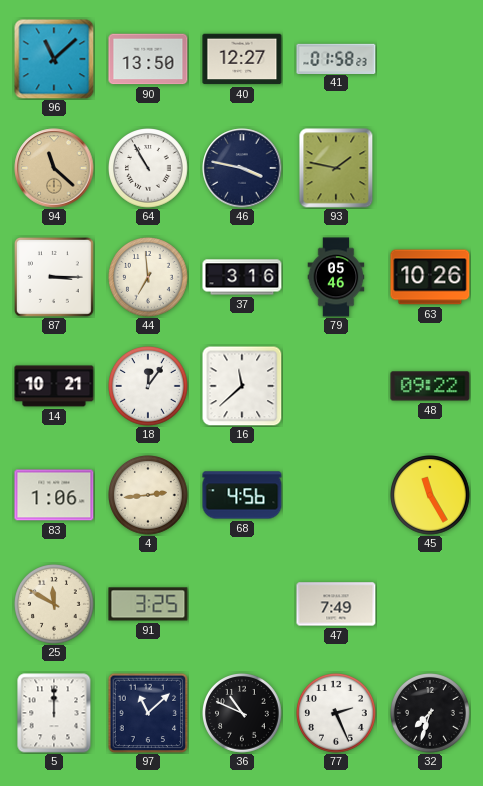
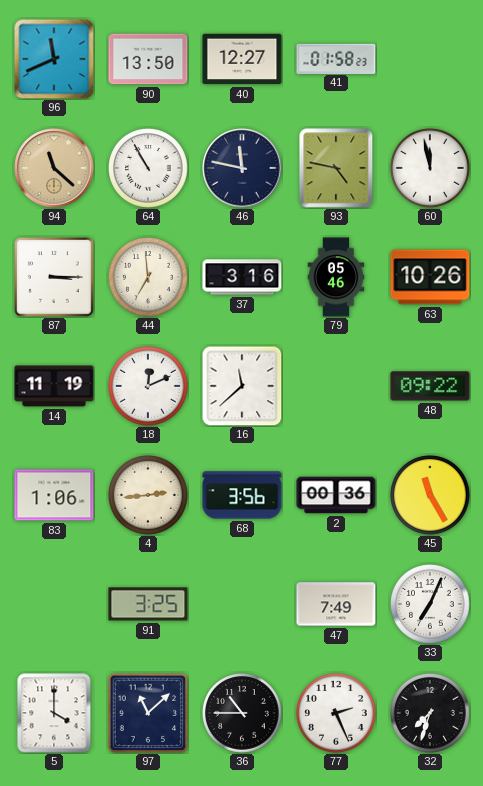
96: 11:08 -> 11:41 (54, 59)
46: 3:47 -> 11:47 (242, 168)
93: 1:47 -> 4:47 (336, 168)
60: none -> 11:58 (431, 169)
14: 10:21 -> 11:19 (54, 386)
18: 12:06 -> 12:11 (149, 387)
68: 4:56 -> 3:56 (242, 495)
2: none -> 00:36 (336, 495)
25: 11:50 -> none (55, 605)
33: none -> 7:04 (431, 605)
5: 12:00 -> 4:00 (54, 713)
36: 10:49 -> 10:45 (243, 714)
